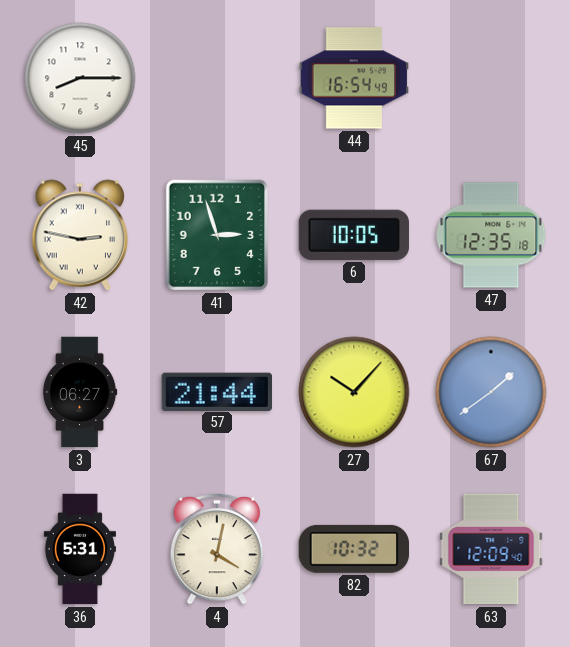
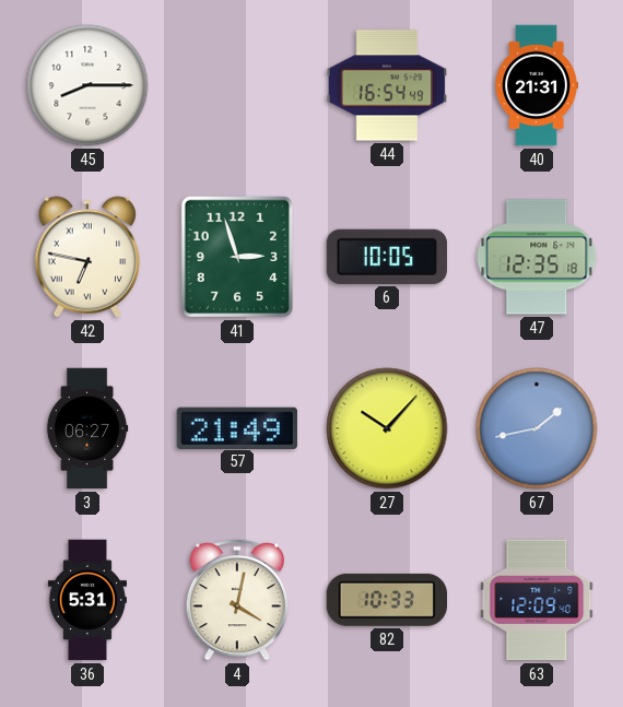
40: none -> 21:31 (537, 85)
42: 2:47 -> 6:47 (86, 257)
57: 21:44 -> 21:49 (237, 427)
67: 1:39 -> 1:43 (537, 428)
82: 10:32 -> 10:33 (386, 600)
